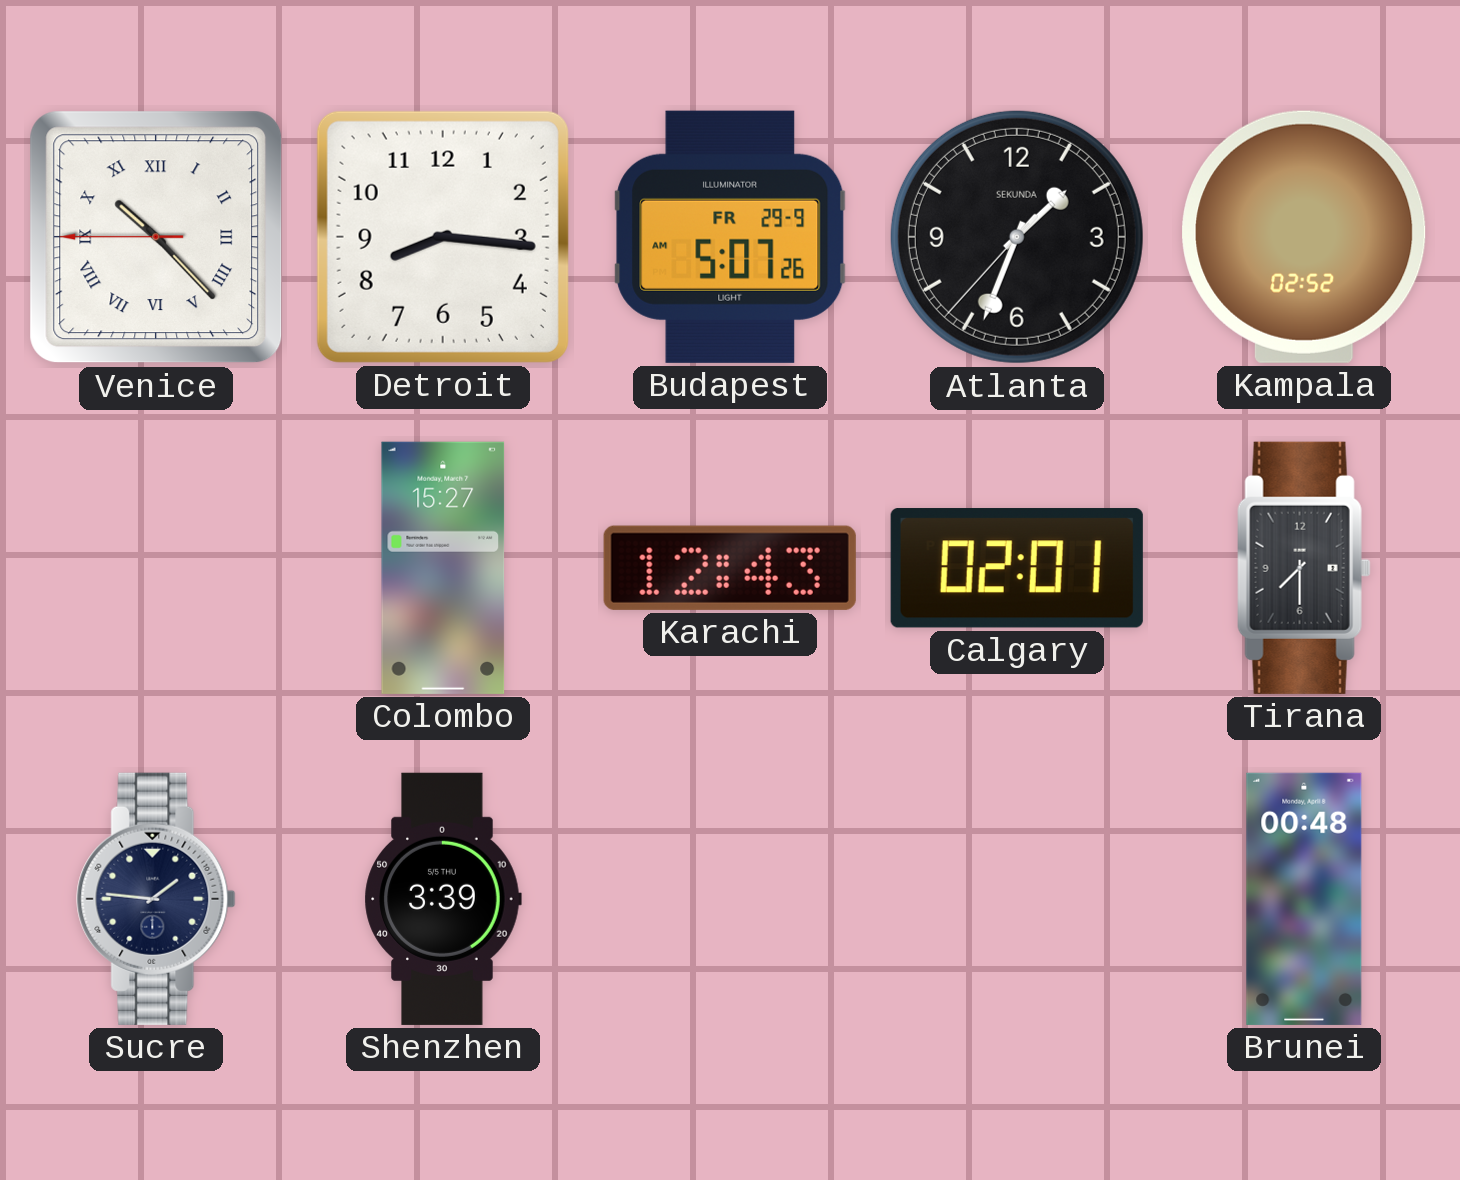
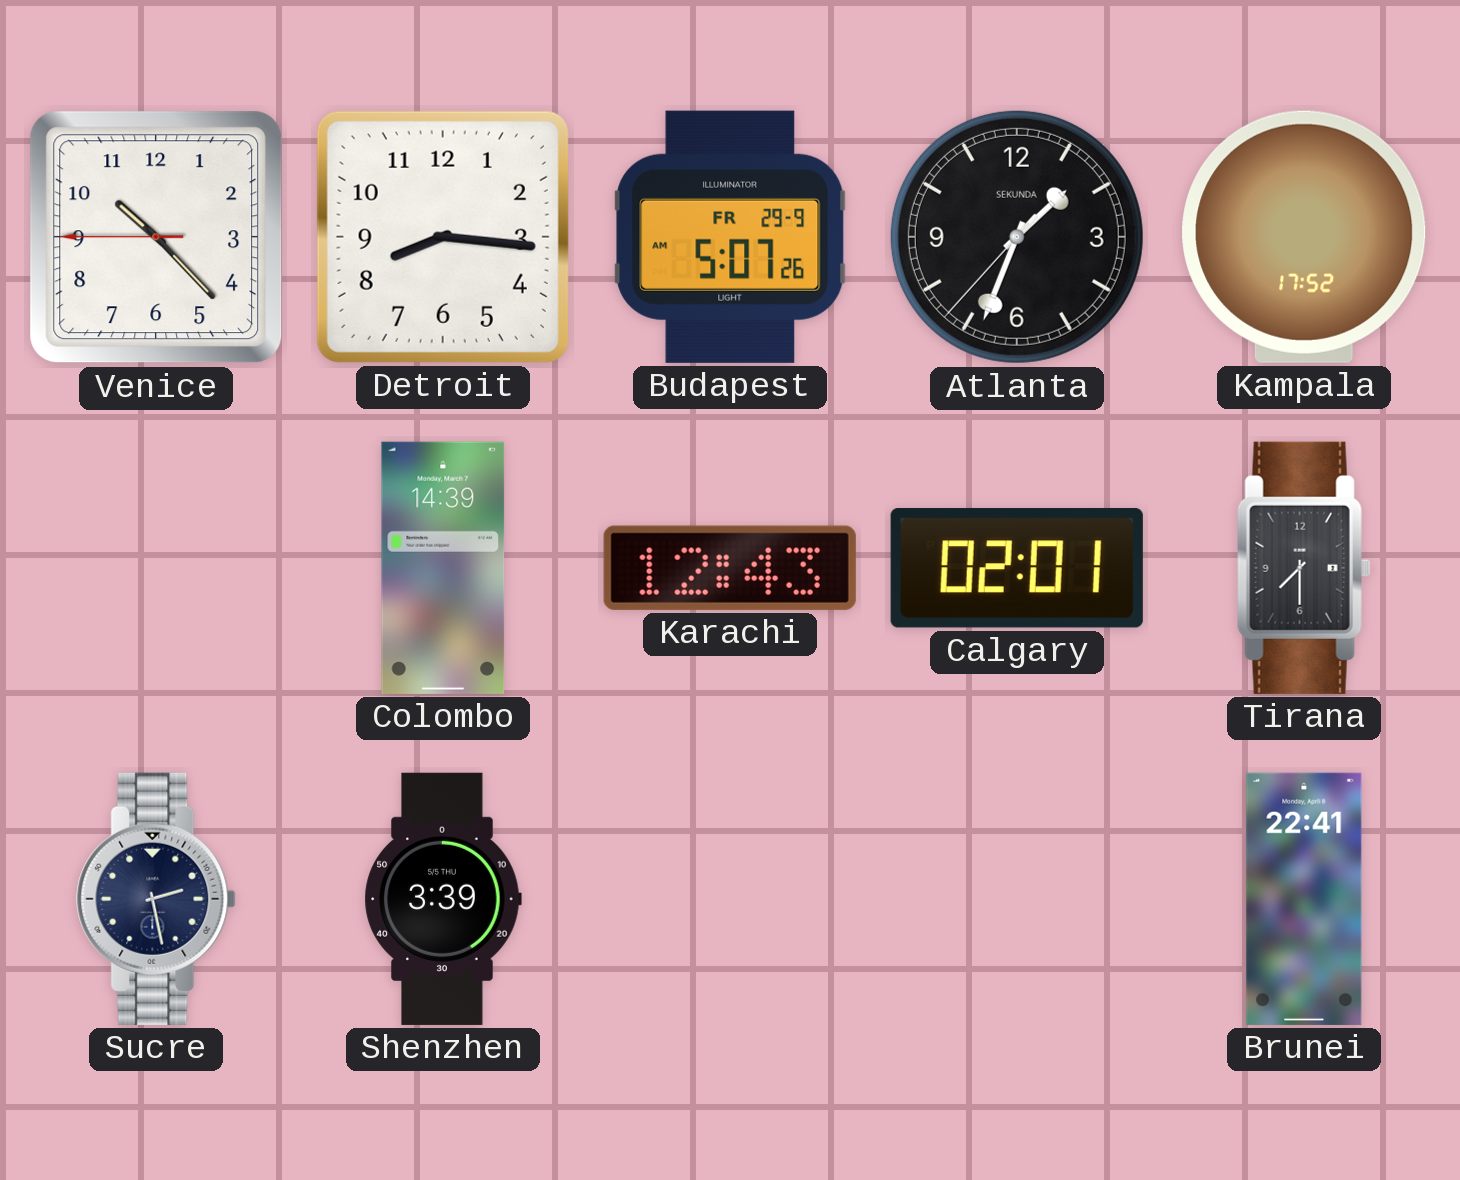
Venice numerals: Roman -> Arabic (156, 237)
Kampala: 02:52 -> 17:52 (1304, 237)
Colombo: 15:27 -> 14:39 (443, 568)
Sucre: 1:46 -> 2:28 (156, 899)
Brunei: 00:48 -> 22:41 (1304, 899)
